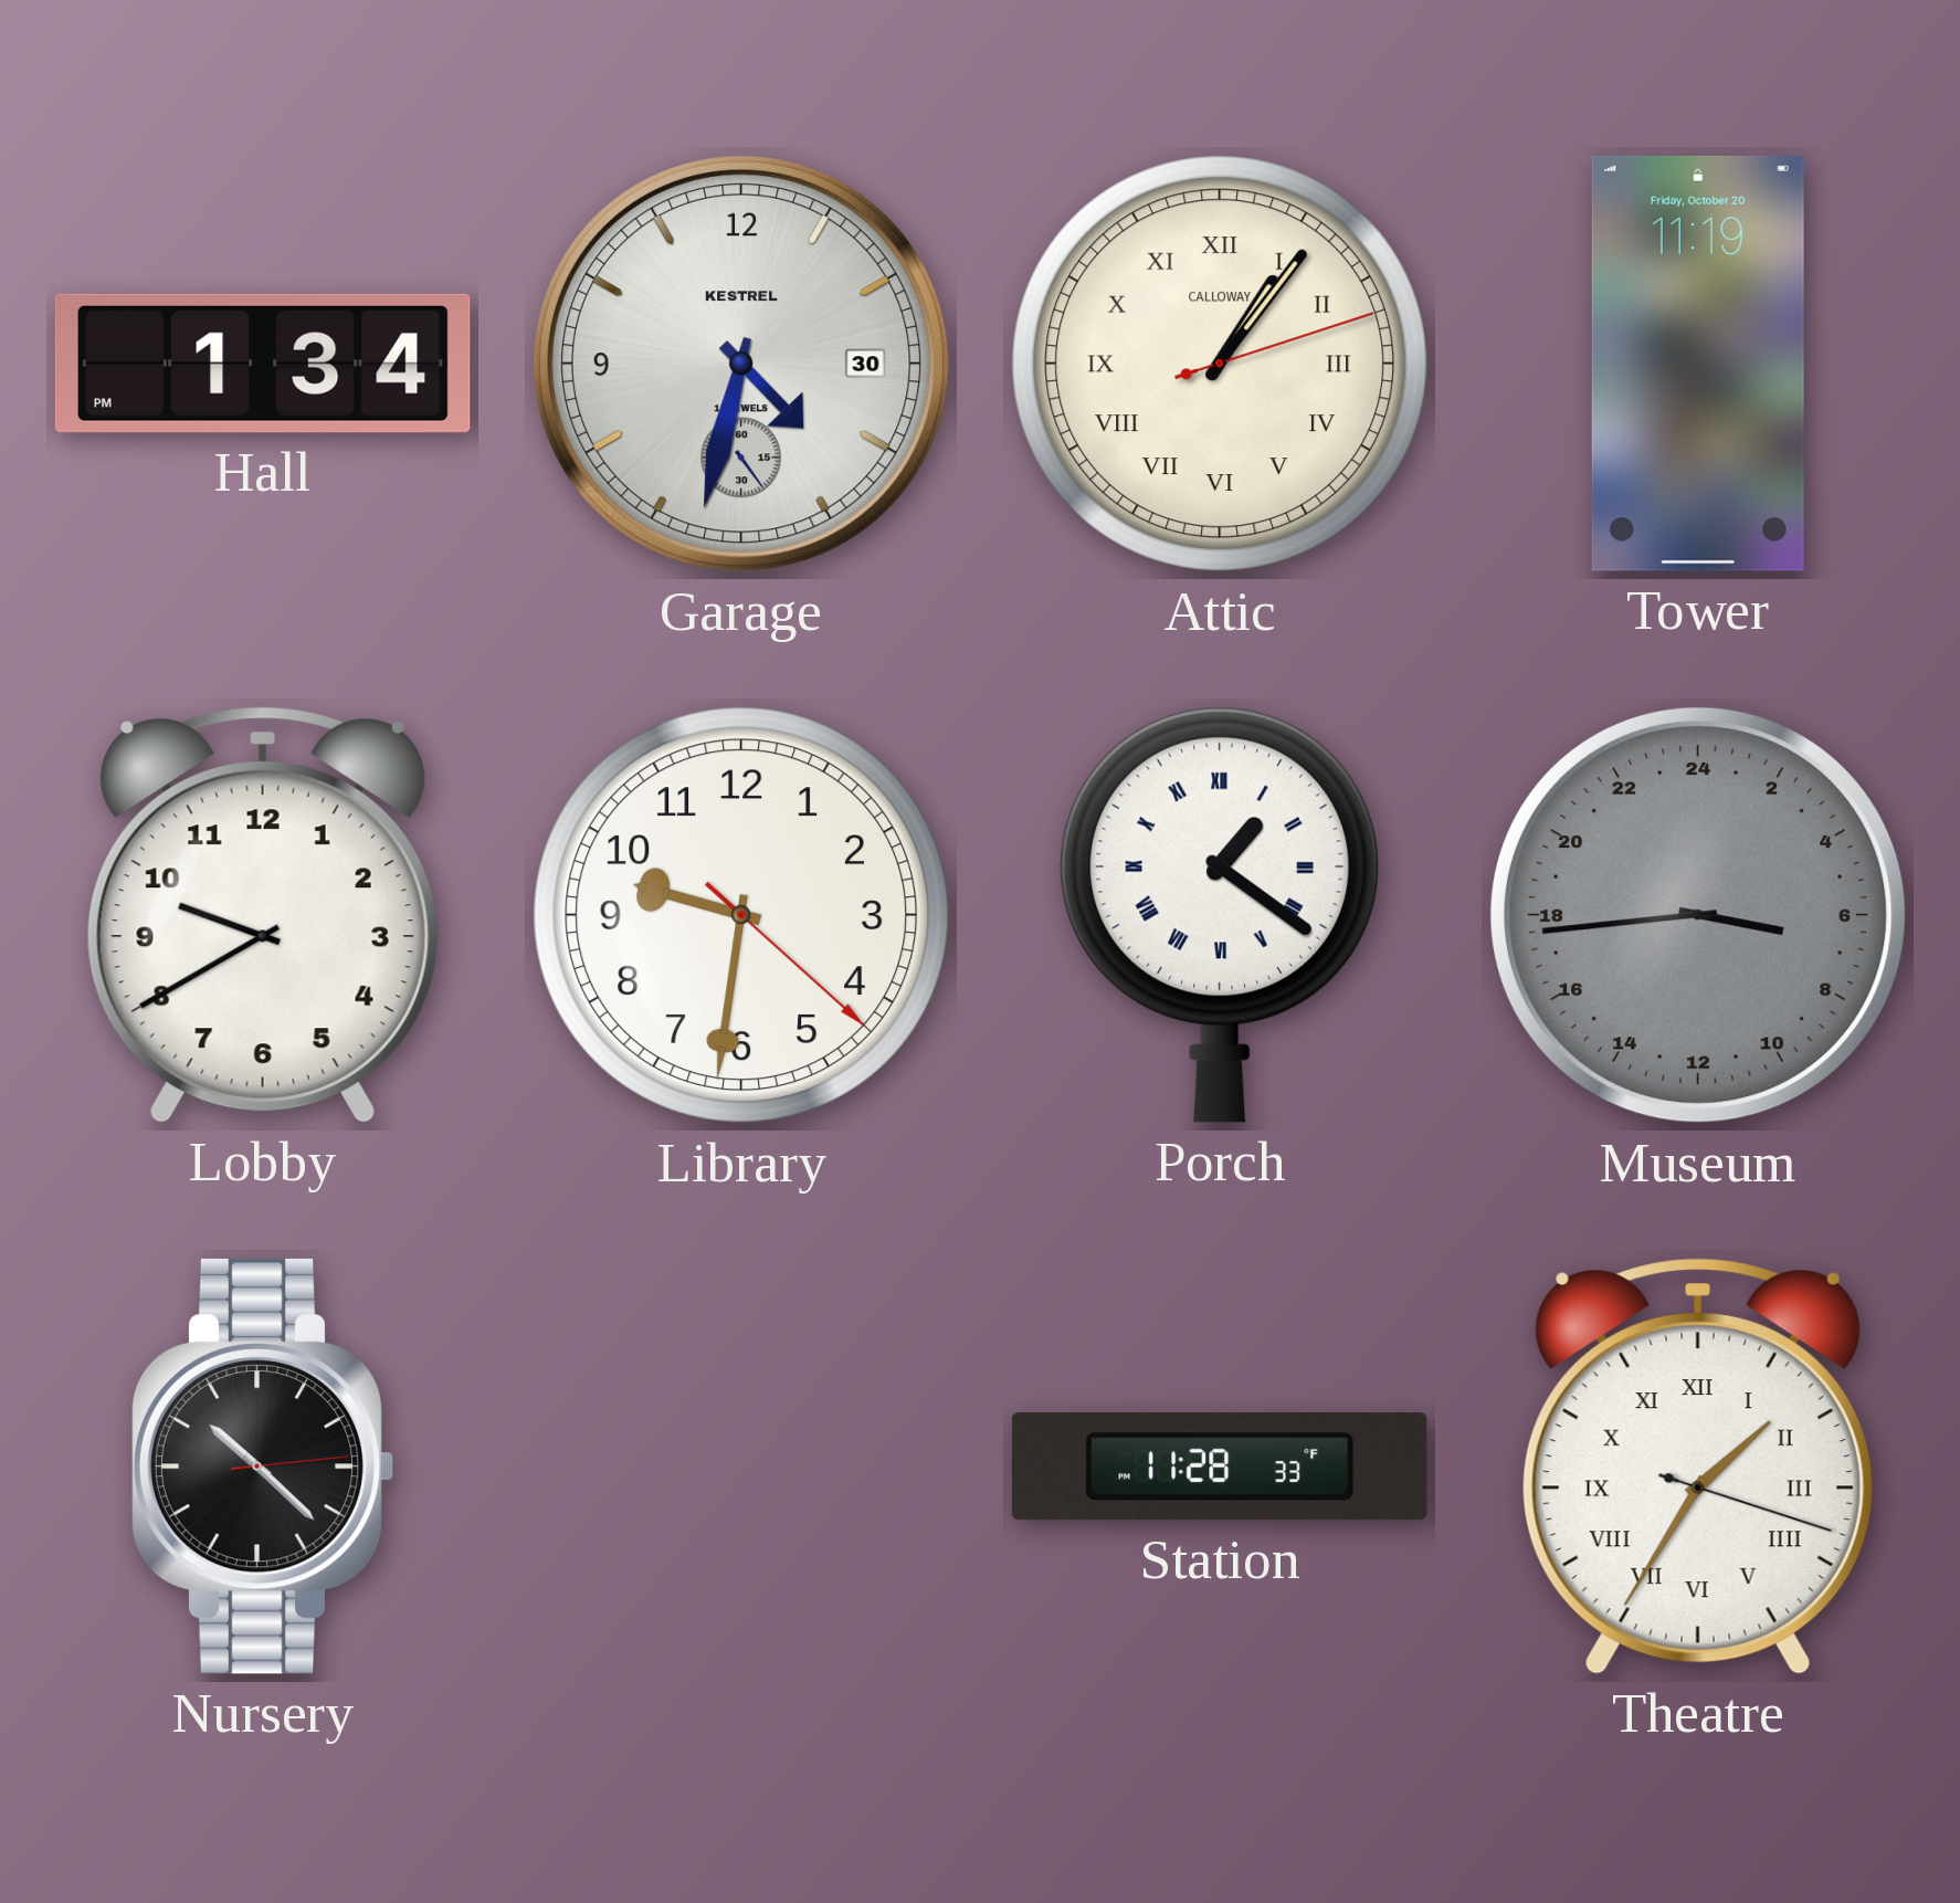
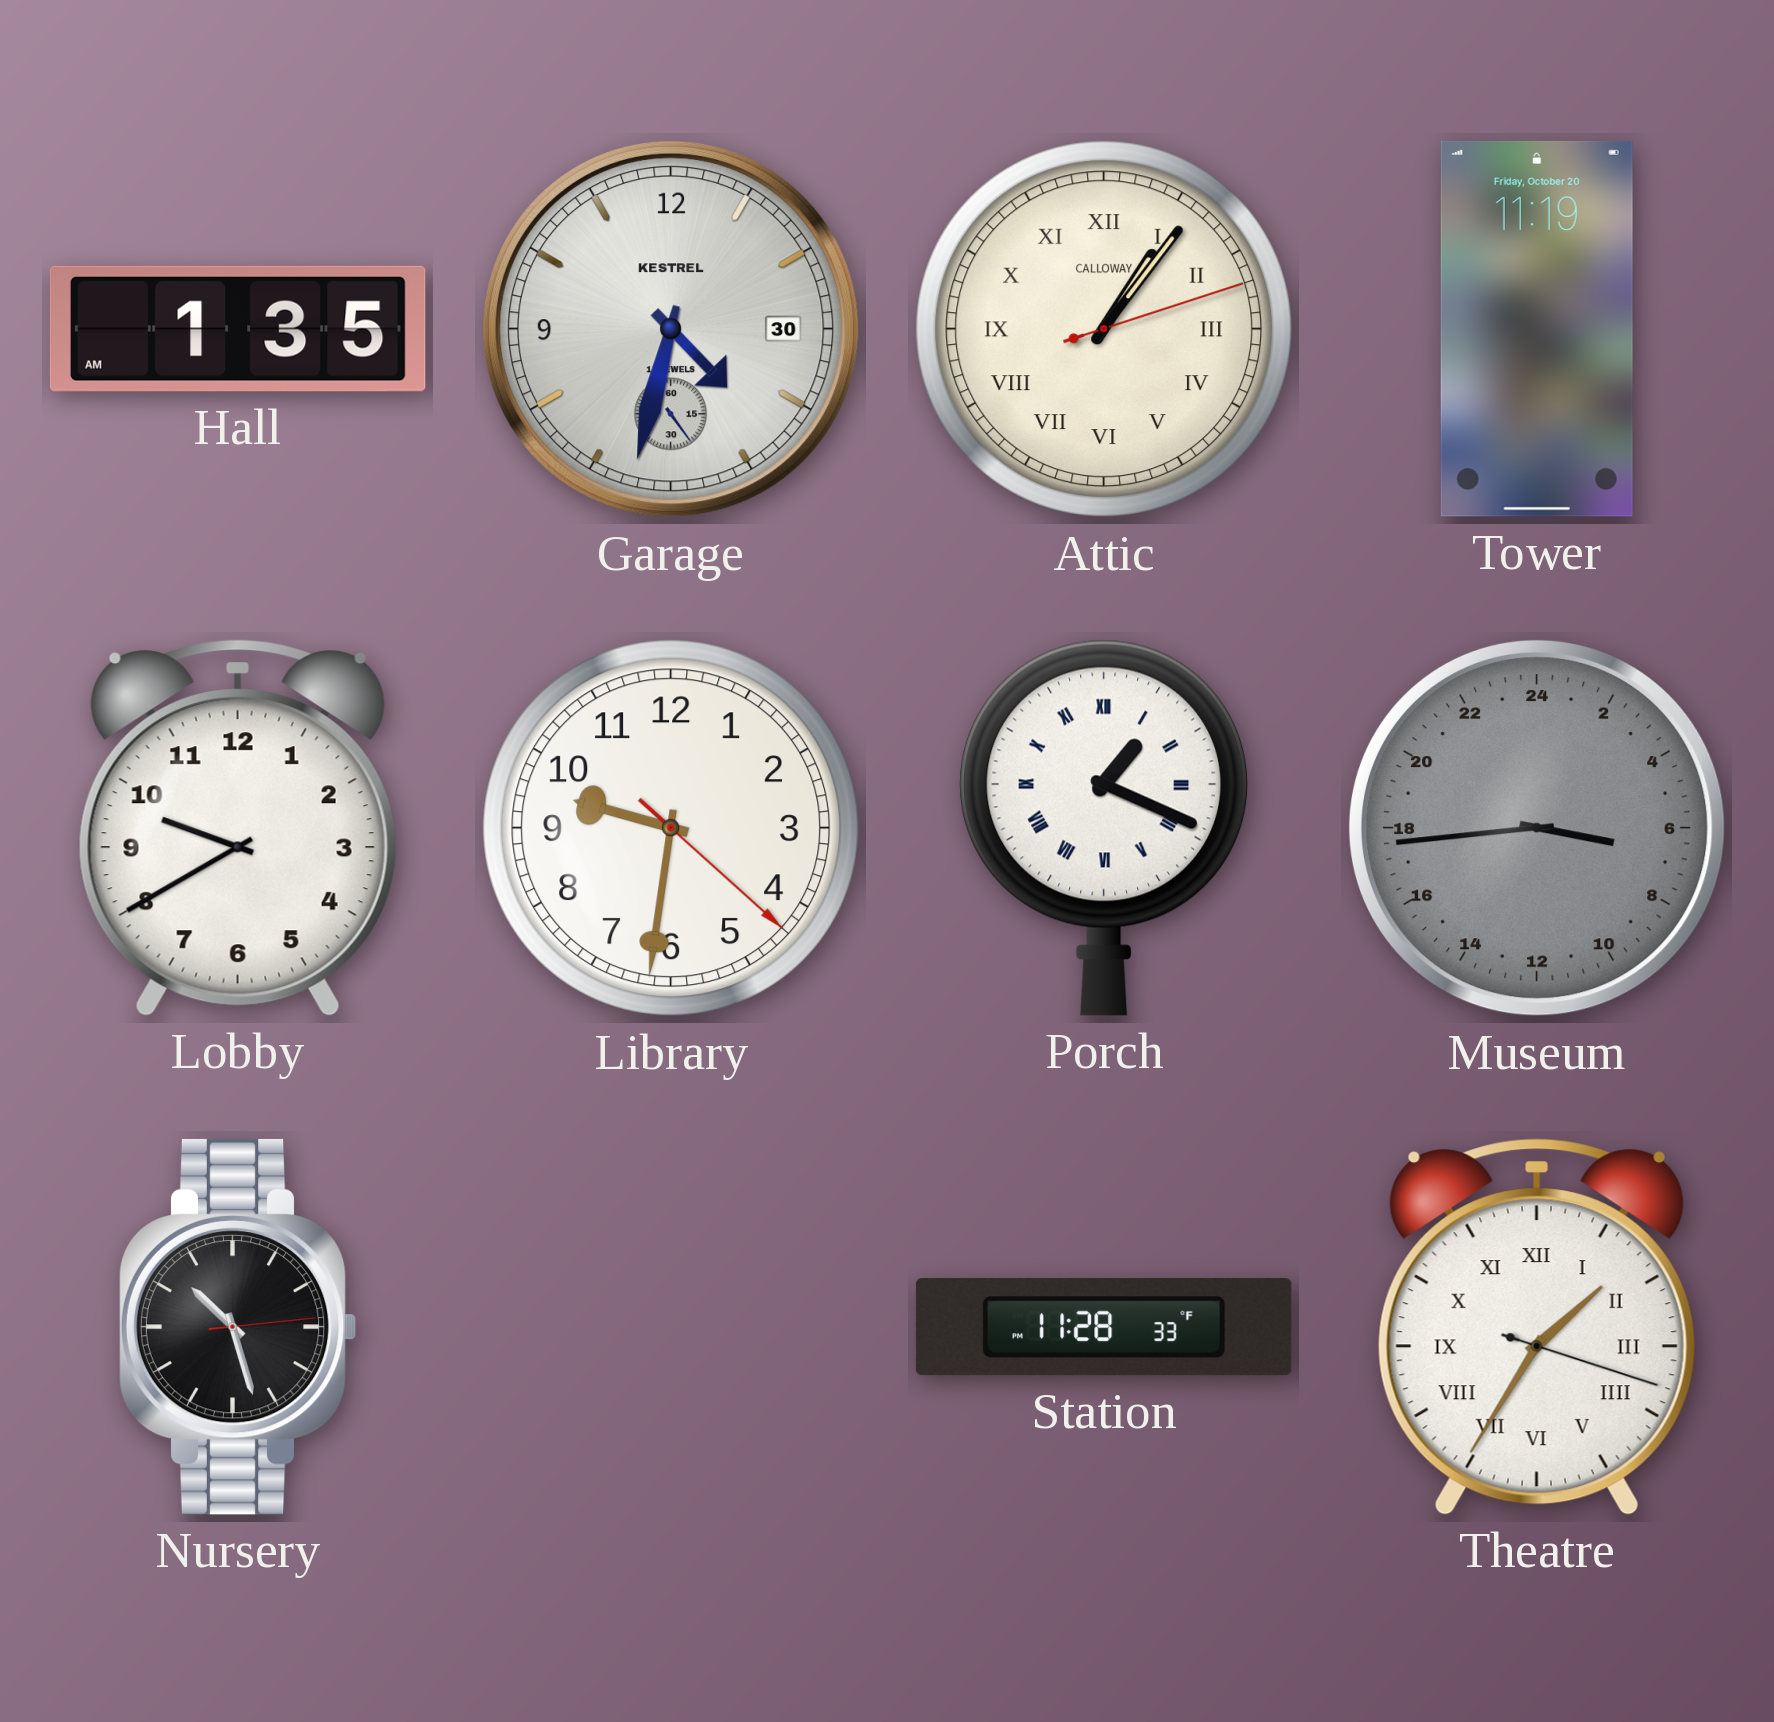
Hall: 1:34 -> 1:35 (238, 329)
Porch: 1:21 -> 1:19 (1104, 828)
Nursery: 10:22 -> 10:27 (238, 1327)
